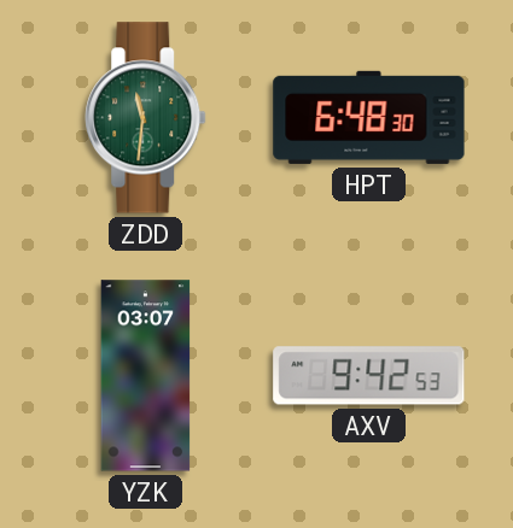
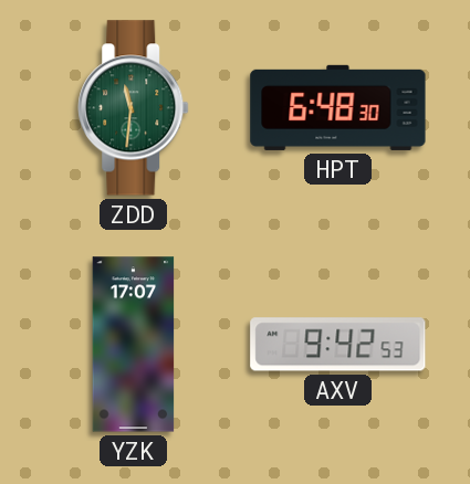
YZK: 03:07 -> 17:07 (134, 345)
